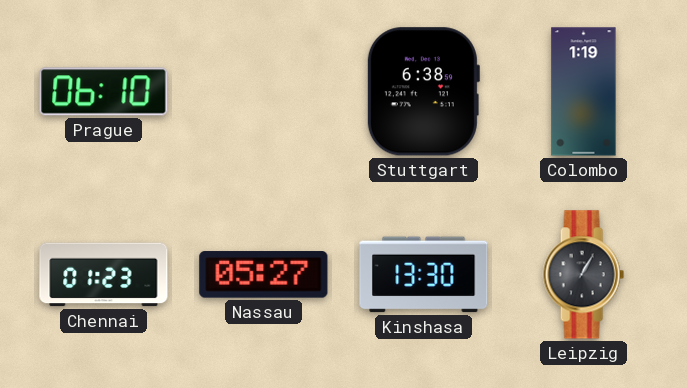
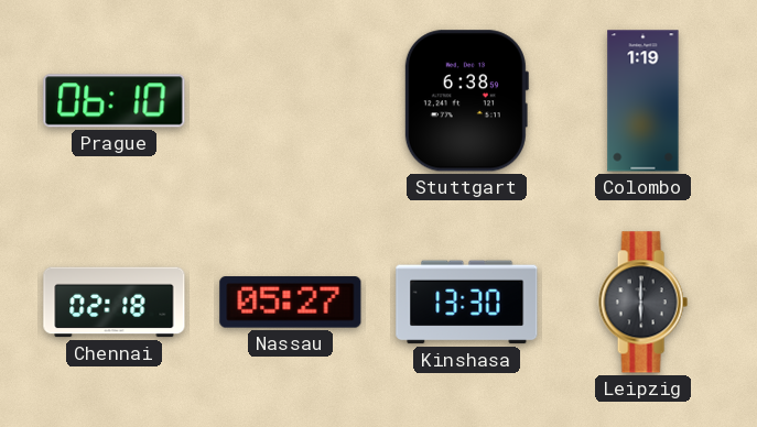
Chennai: 01:23 -> 02:18 (115, 303)
Leipzig: 1:05 -> 6:00 (642, 303)
